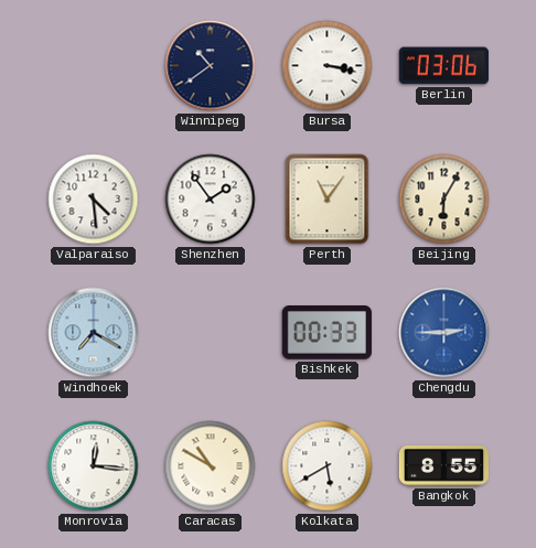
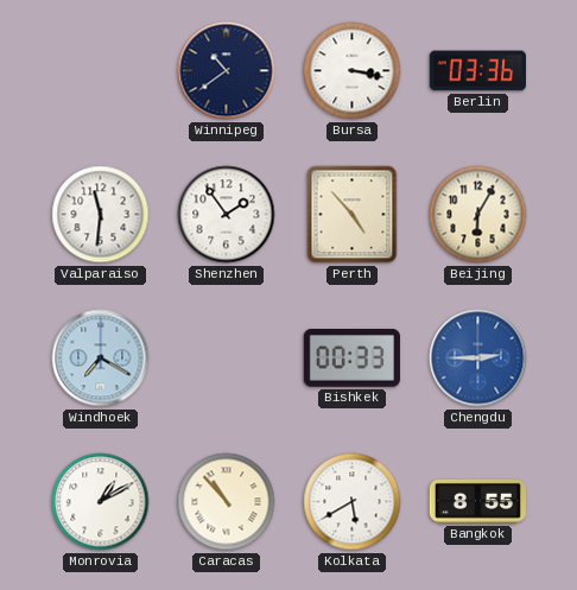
Berlin: 03:06 -> 03:36 (477, 71)
Valparaiso: 4:29 -> 11:31 (101, 215)
Perth: 11:06 -> 4:53 (353, 215)
Monrovia: 12:16 -> 1:10 (101, 502)
Caracas: 10:50 -> 10:53 (227, 502)
